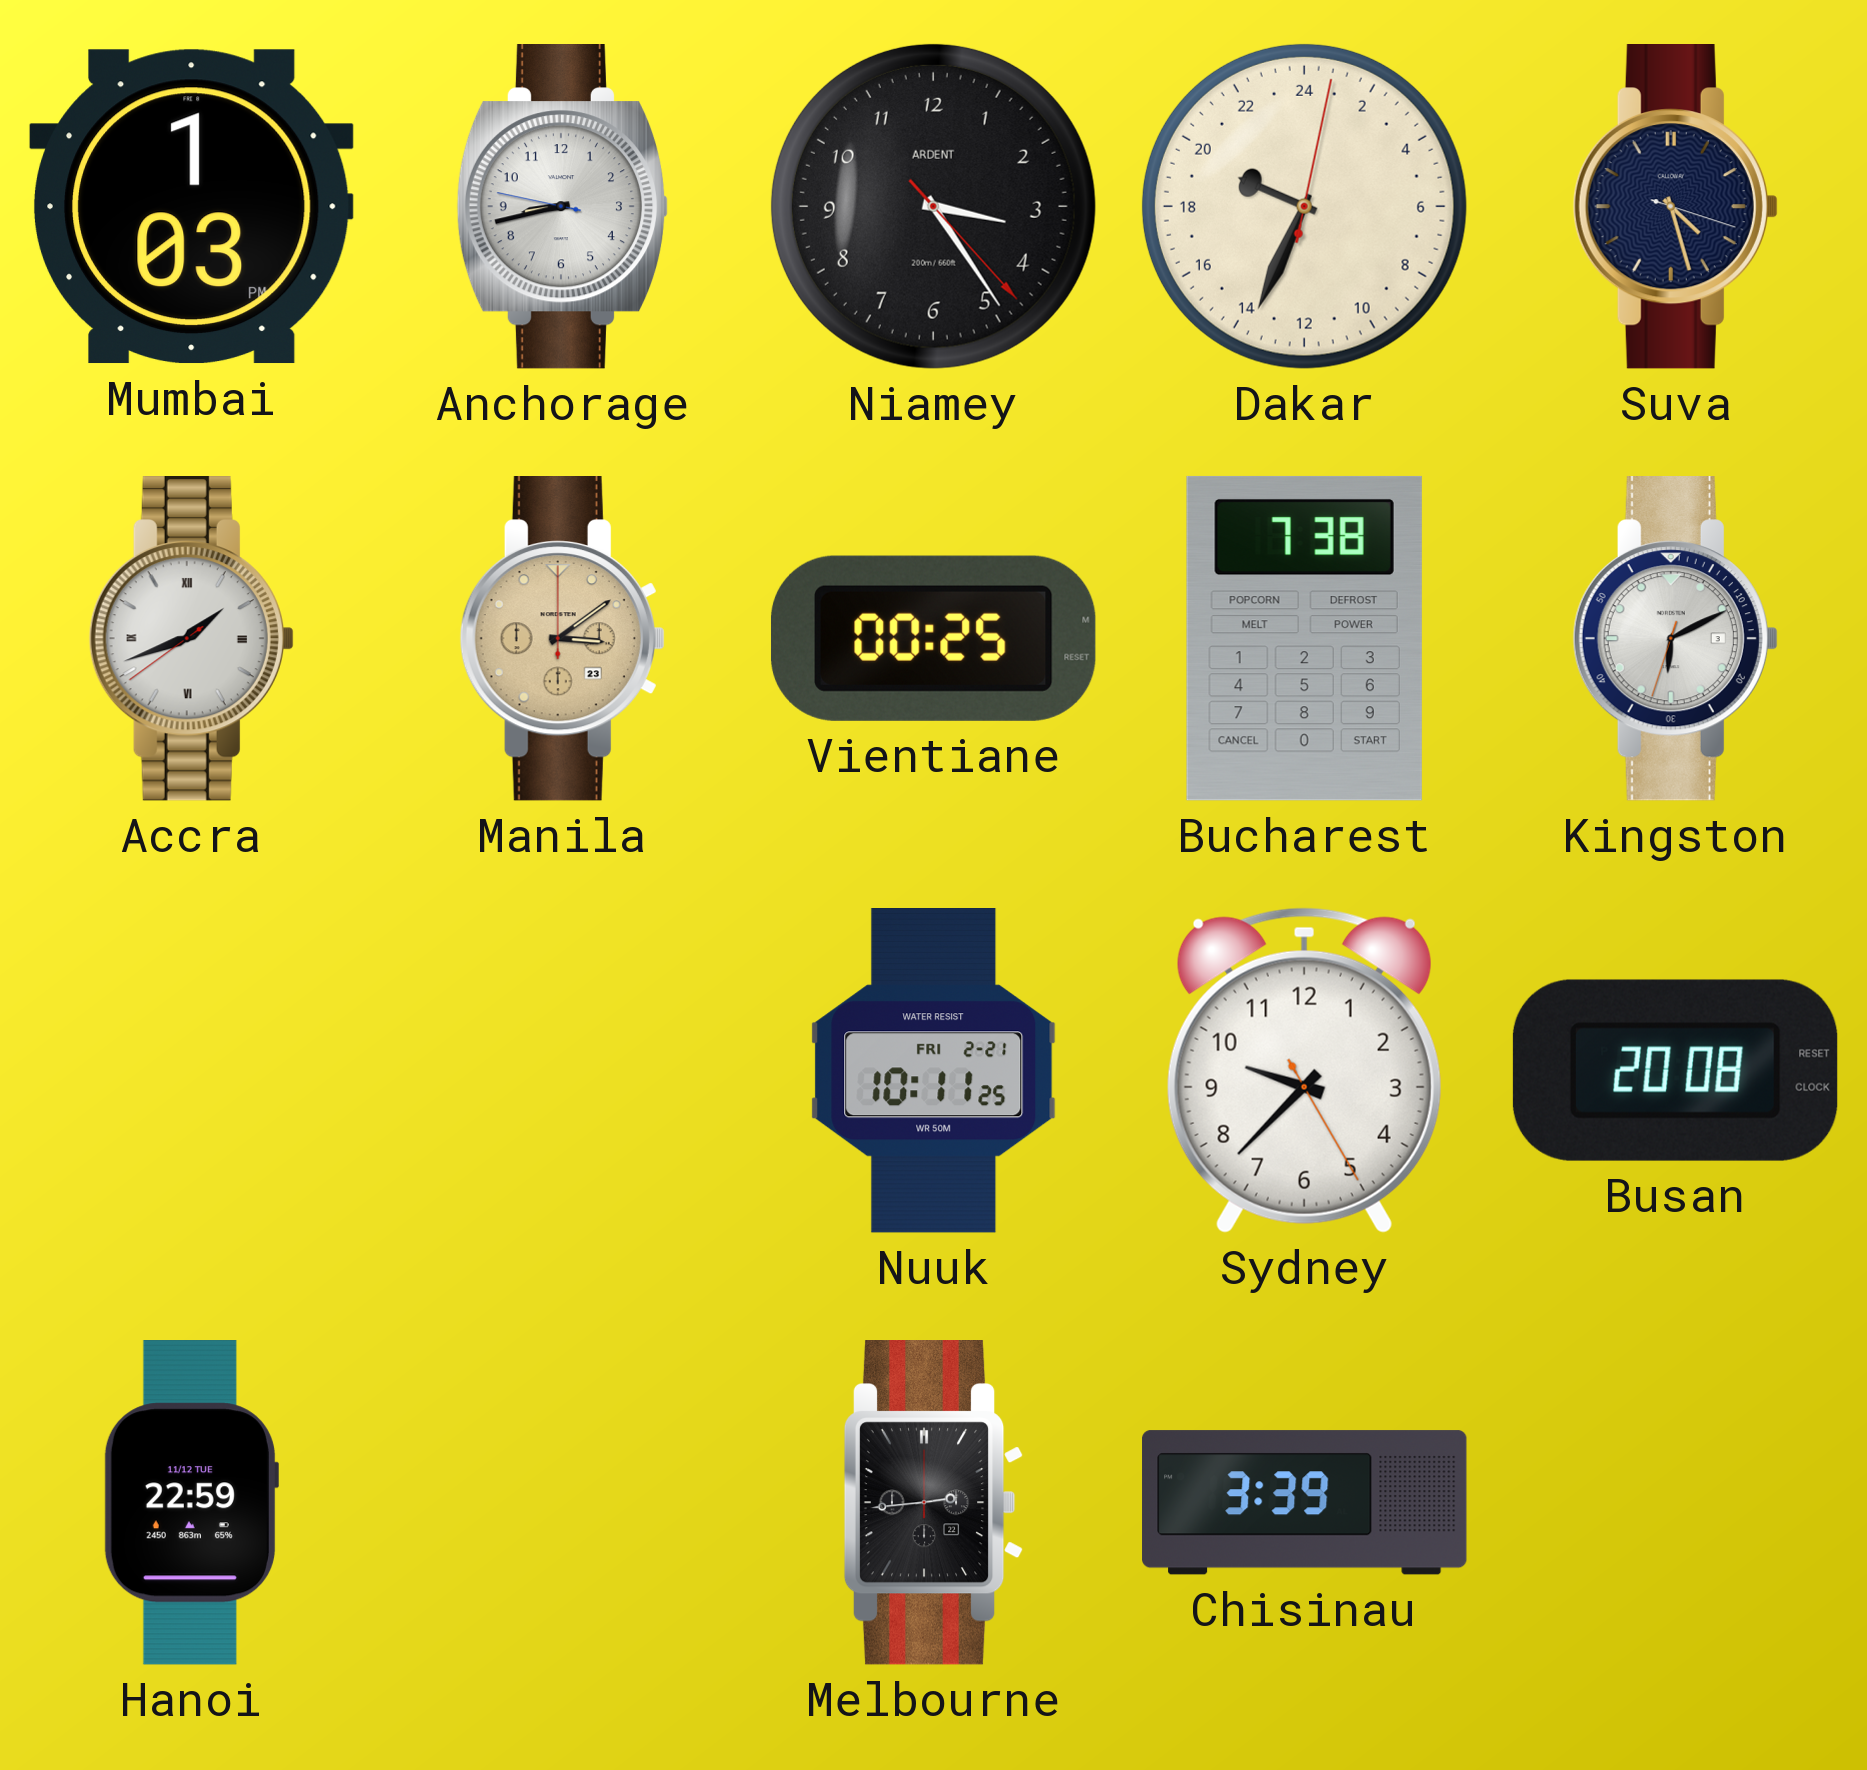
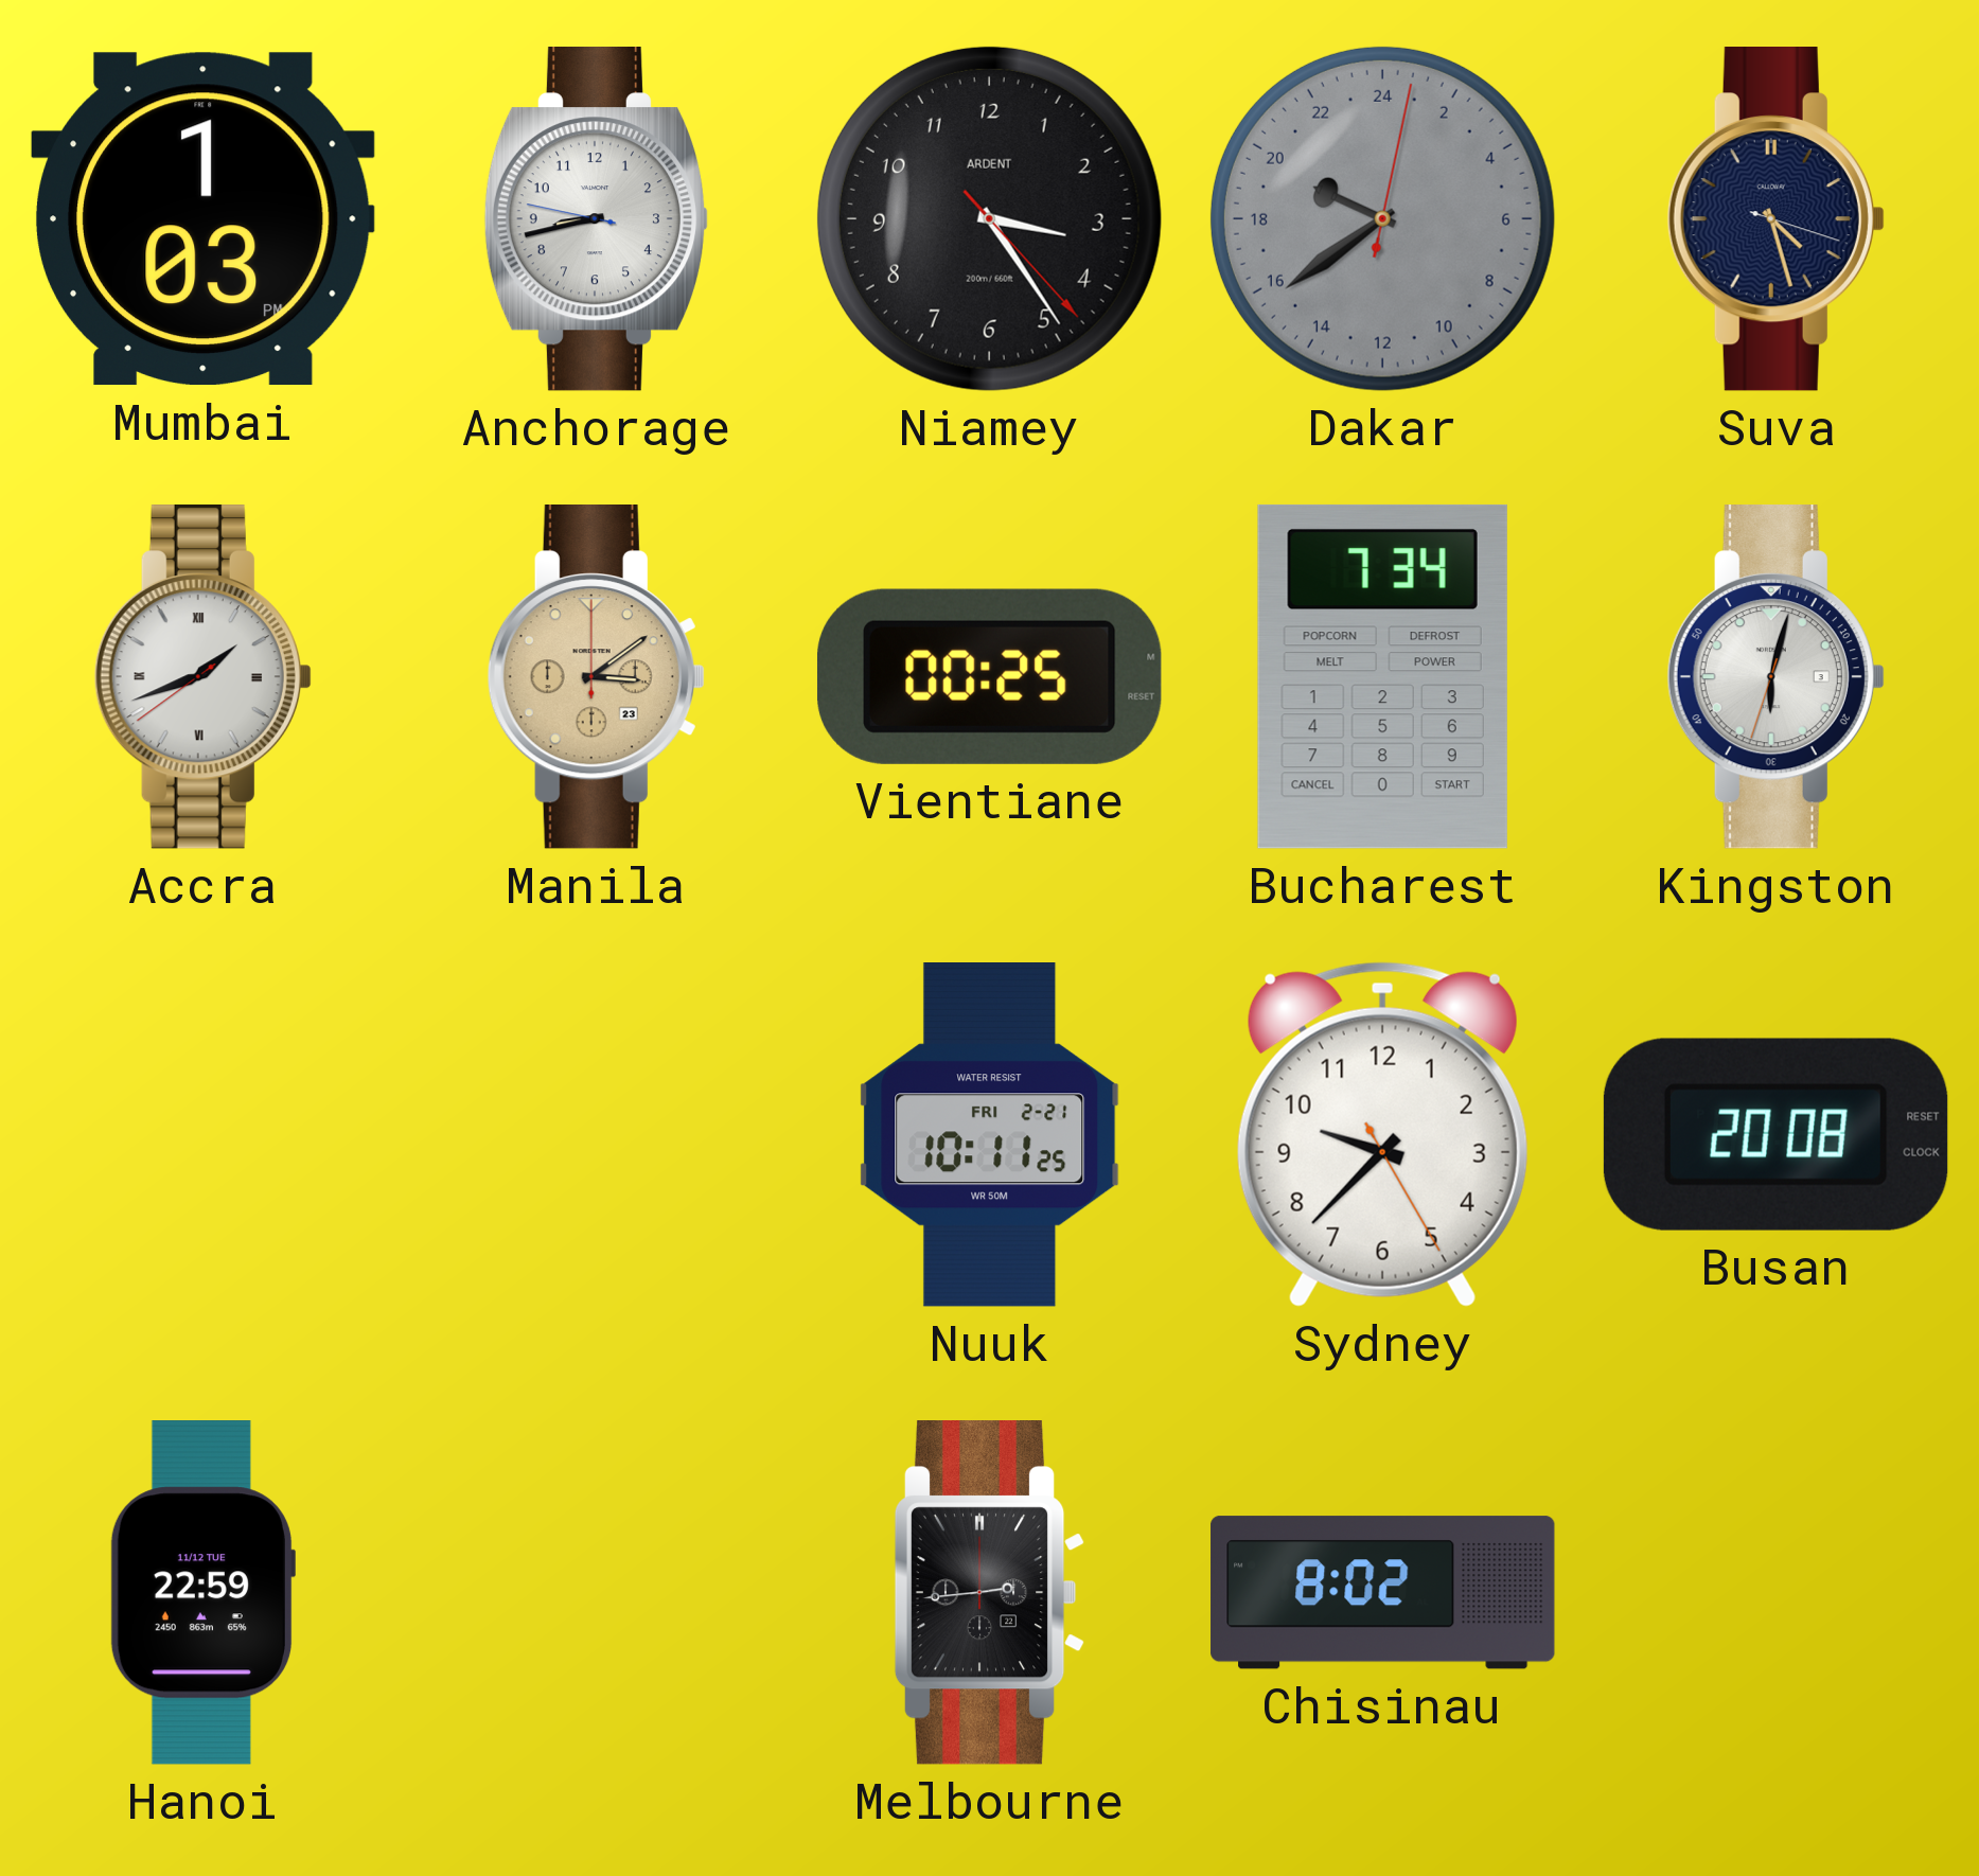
Dakar: 19:34 -> 19:39 (1382, 218)
Dakar dial: cream -> grey (1382, 218)
Bucharest: 7:38 -> 7:34 (1382, 676)
Kingston: 6:10 -> 6:02 (1775, 677)
Chisinau: 3:39 -> 8:02 (1383, 1593)
